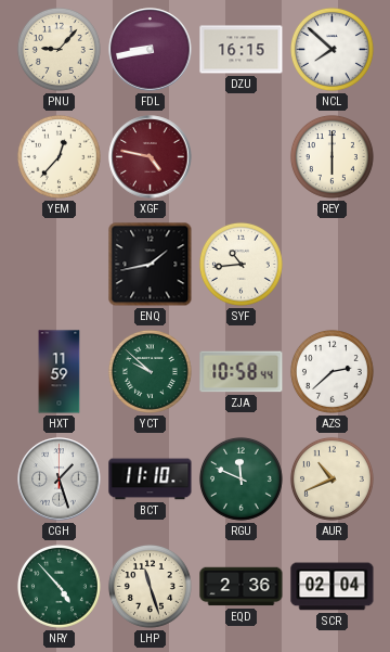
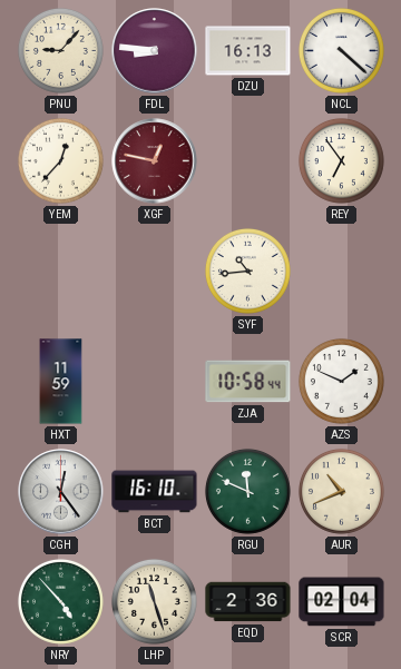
FDL: 8:43 -> 8:46 (155, 51)
DZU: 16:15 -> 16:13 (248, 51)
NCL: 7:52 -> 4:22 (341, 50)
XGF: 4:47 -> 12:47 (155, 161)
REY: 6:00 -> 6:54 (341, 160)
ENQ: 1:43 -> none (151, 265)
YCT: 9:52 -> none (149, 371)
AZS: 2:38 -> 1:49 (341, 381)
CGH: 1:27 -> 12:24 (61, 492)
BCT: 11:10 -> 16:10 (155, 492)
